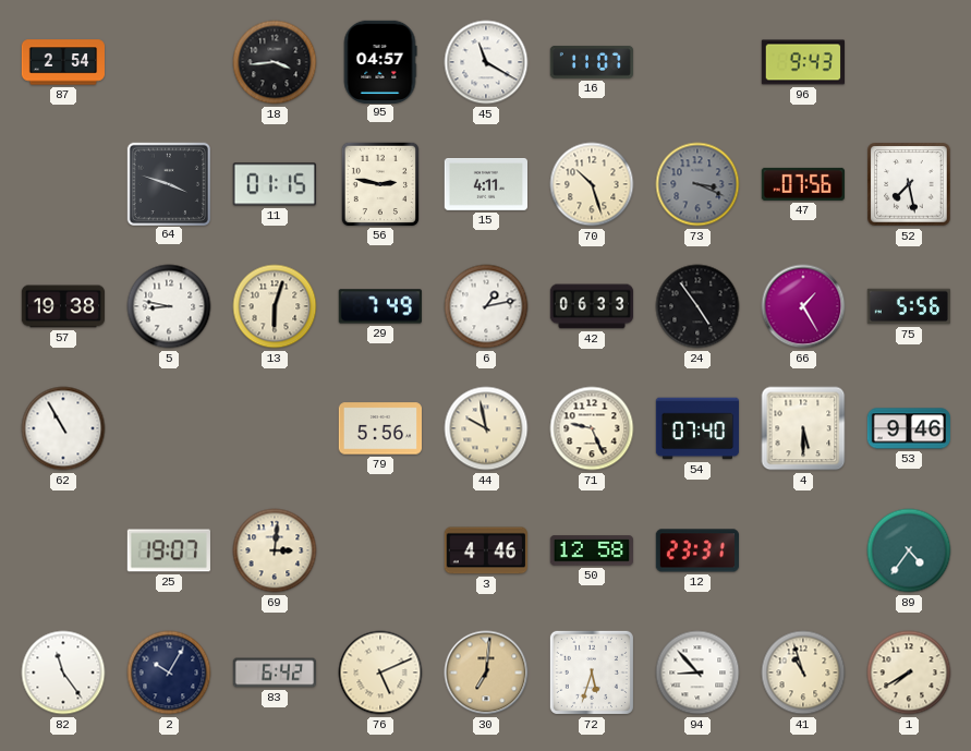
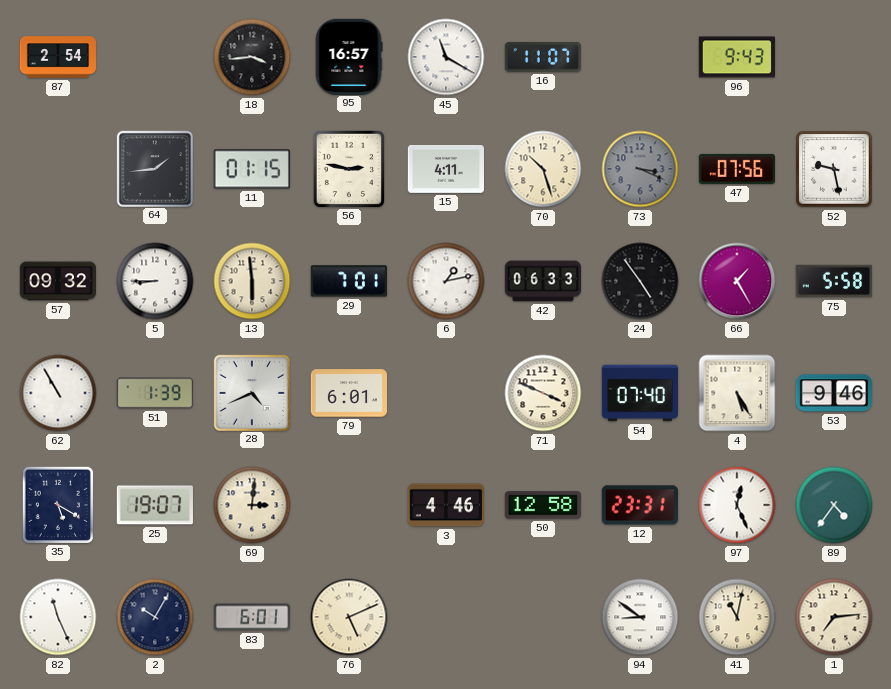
95: 04:57 -> 16:57 (349, 56)
64: 3:48 -> 1:44 (154, 168)
52: 7:28 -> 9:28 (834, 169)
57: 19:38 -> 09:32 (57, 281)
5: 8:47 -> 8:45 (155, 281)
13: 6:03 -> 5:59 (252, 281)
29: 7:49 -> 7:01 (349, 281)
75: 5:56 -> 5:58 (833, 281)
51: none -> 1:39 (154, 393)
28: none -> 4:41 (251, 392)
79: 5:56 -> 6:01 (348, 393)
44: 9:58 -> none (486, 428)
71: 9:26 -> 3:49 (543, 393)
4: 5:30 -> 5:25 (737, 393)
35: none -> 5:20 (57, 504)
97: none -> 12:26 (737, 505)
82: 11:24 -> 11:26 (58, 617)
83: 6:42 -> 6:01 (251, 617)
30: 7:01 -> none (486, 673)
72: 5:33 -> none (592, 673)
94: 8:53 -> 8:51 (640, 617)
41: 10:57 -> 11:02 (737, 617)
1: 7:40 -> 7:14 (834, 617)
